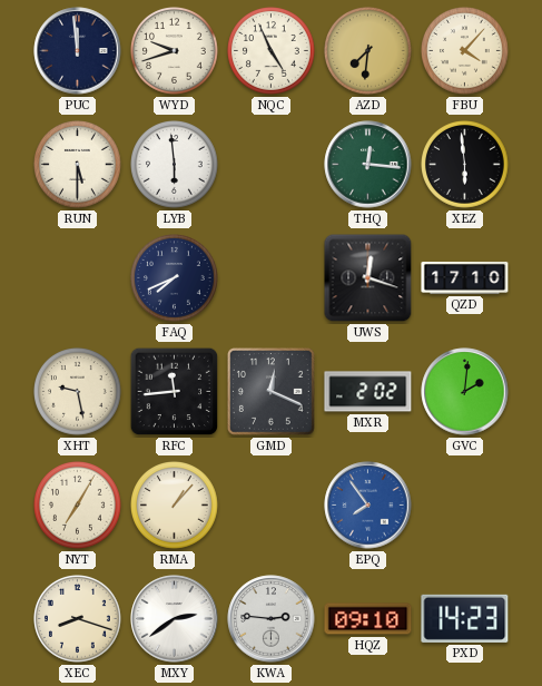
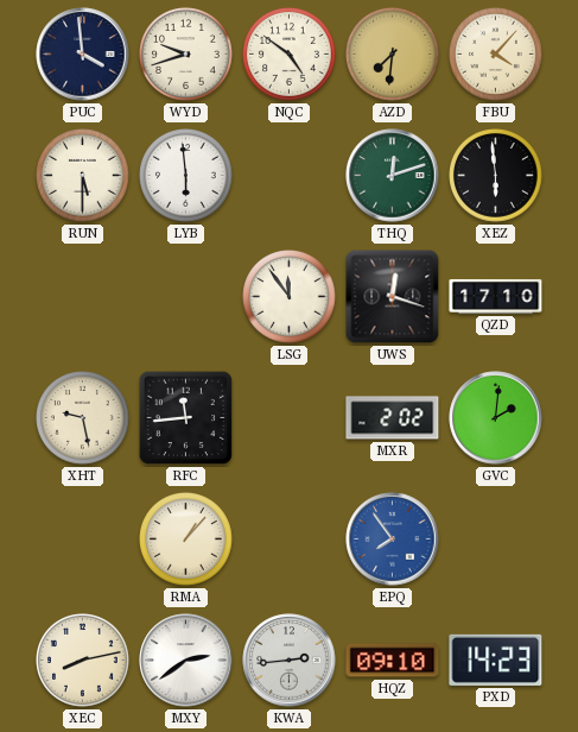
PUC: 11:59 -> 3:59 (83, 55)
NQC: 4:56 -> 4:51 (290, 55)
THQ: 12:16 -> 12:12 (393, 176)
FAQ: 7:41 -> none (175, 278)
LSG: none -> 11:54 (290, 297)
GMD: 12:19 -> none (272, 392)
NYT: 7:05 -> none (78, 506)
XEC: 8:18 -> 8:13 (83, 661)
KWA: 2:46 -> 2:44 (290, 661)
